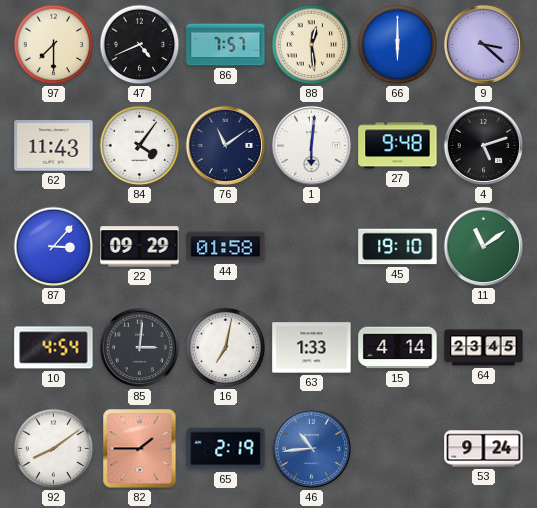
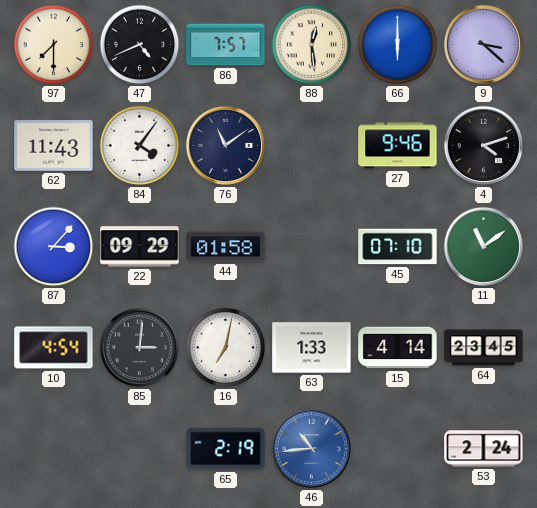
1: 6:01 -> none (311, 145)
27: 9:48 -> 9:46 (398, 146)
4: 5:12 -> 4:12 (483, 145)
45: 19:10 -> 07:10 (398, 247)
92: 8:09 -> none (54, 449)
82: 1:45 -> none (140, 449)
53: 9:24 -> 2:24 (484, 449)
